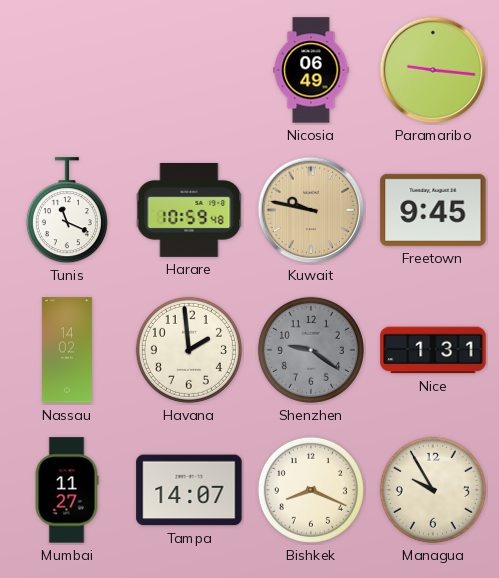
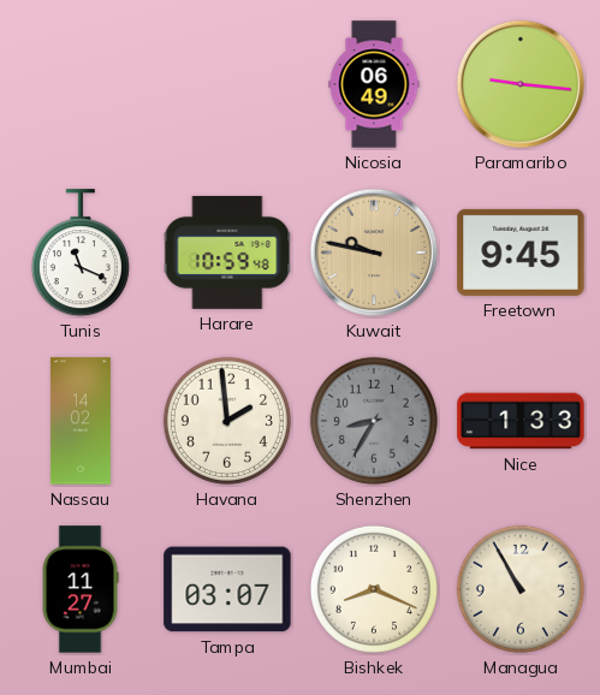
Shenzhen: 9:21 -> 8:35 (374, 421)
Nice: 1:31 -> 1:33 (521, 421)
Tampa: 14:07 -> 03:07 (227, 589)
Managua: 9:55 -> 10:55 (521, 589)
